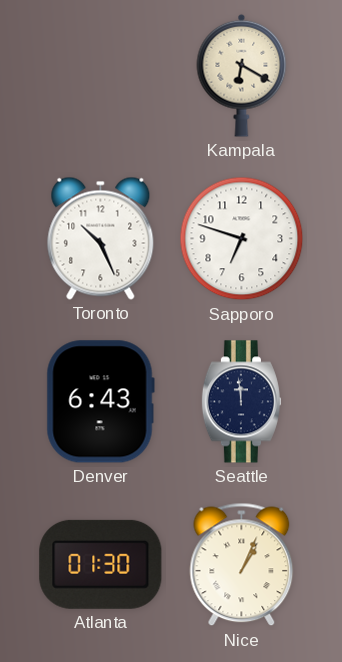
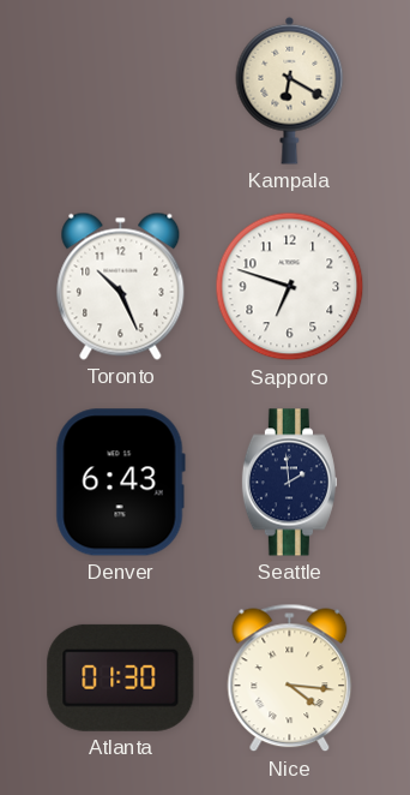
Seattle: 11:59 -> 1:59 (289, 483)
Nice: 1:04 -> 4:16 (290, 679)
